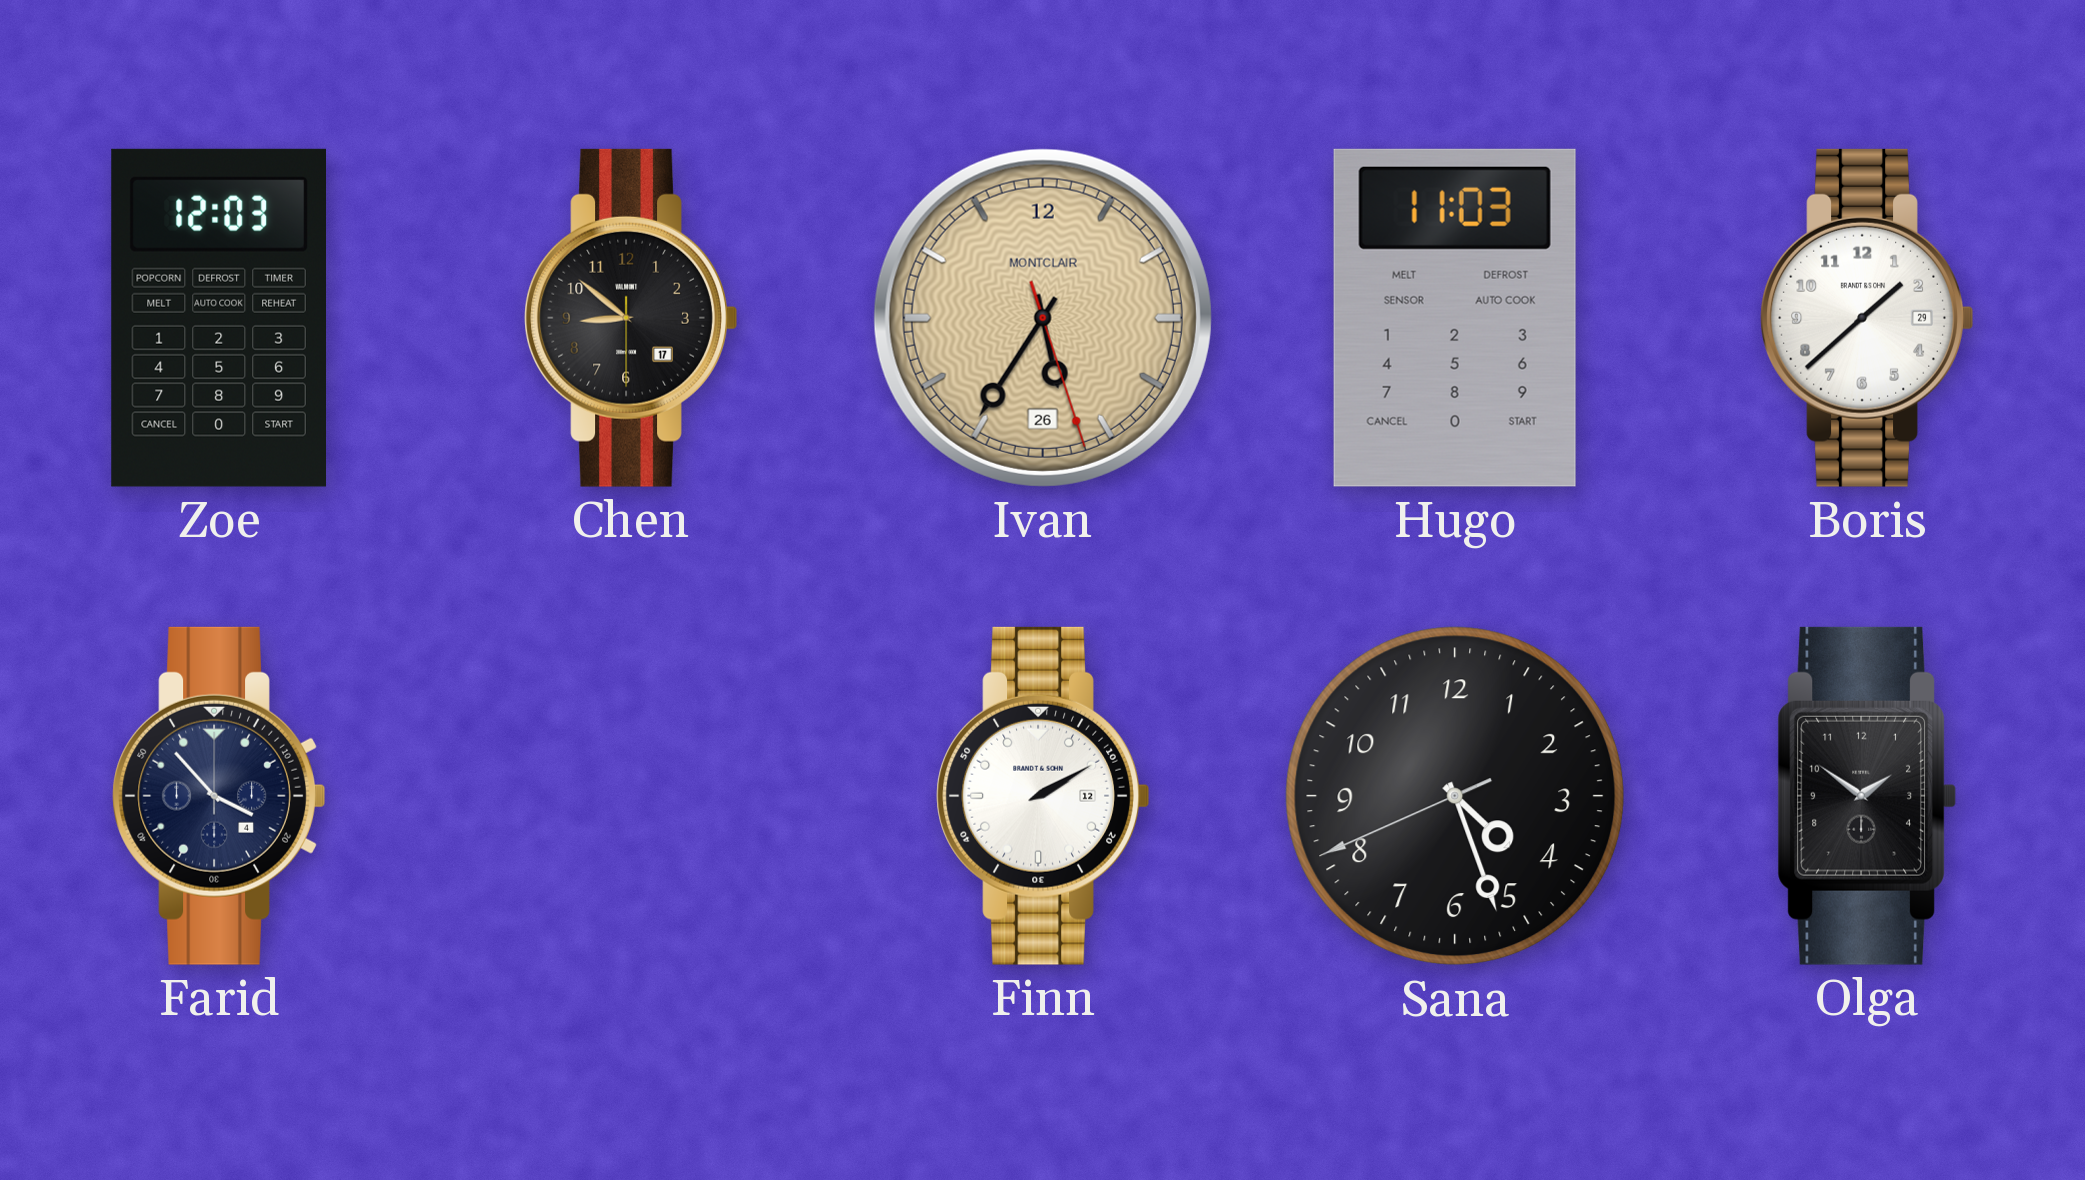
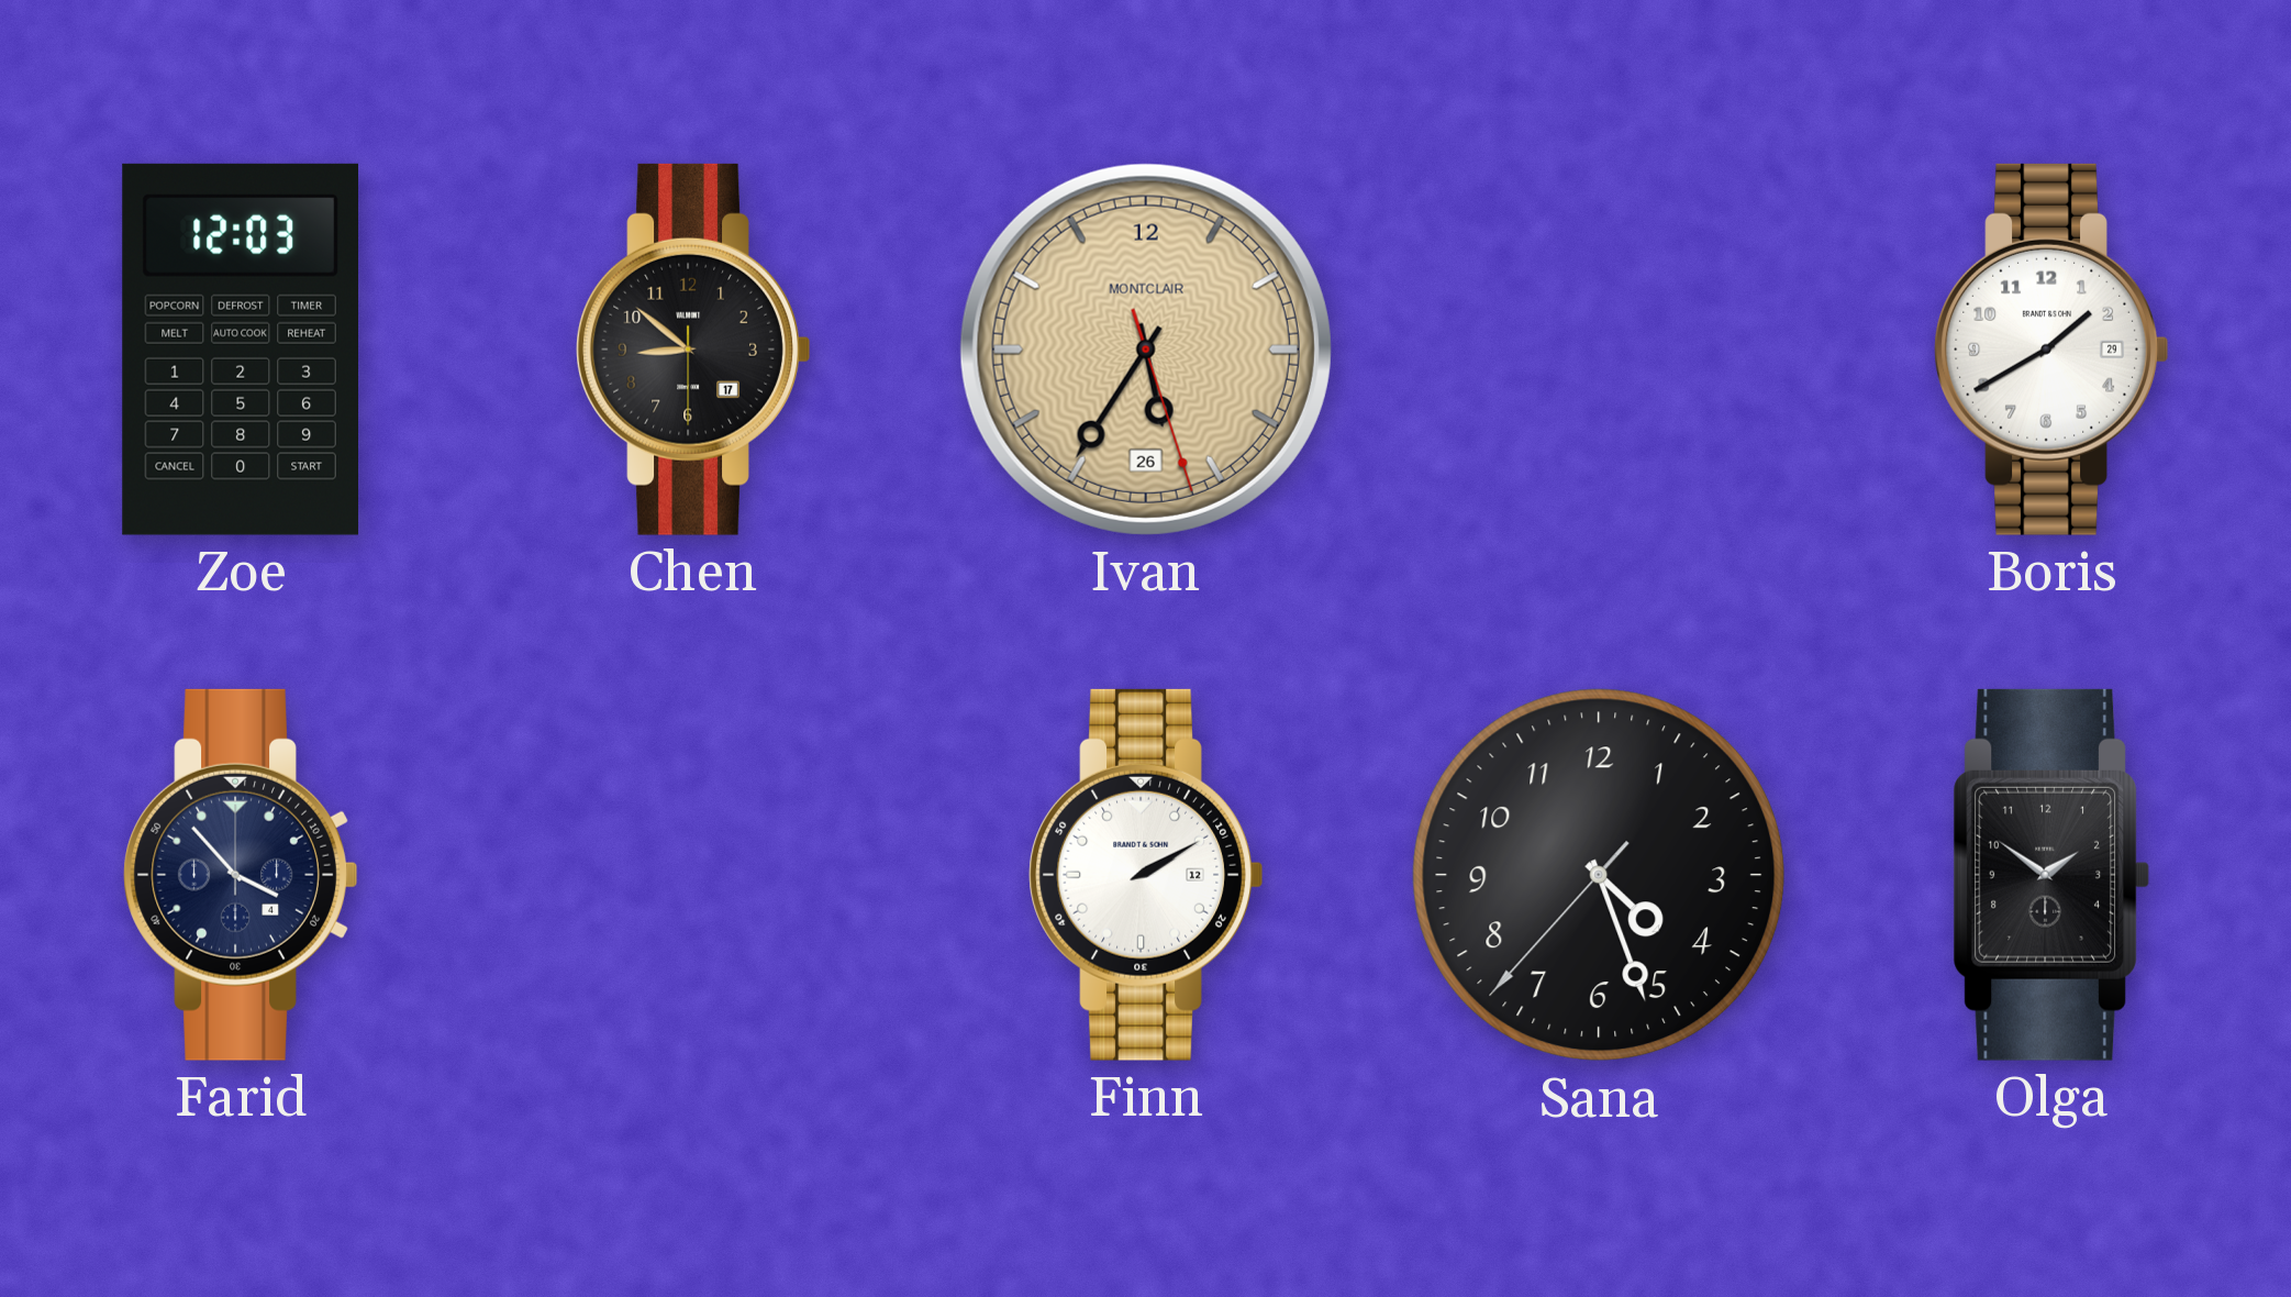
Hugo: 11:03 -> none (1455, 318)
Boris: 1:38 -> 1:40 (2051, 350)
Sana: 4:26:41 -> 4:26:37 (1599, 875)
